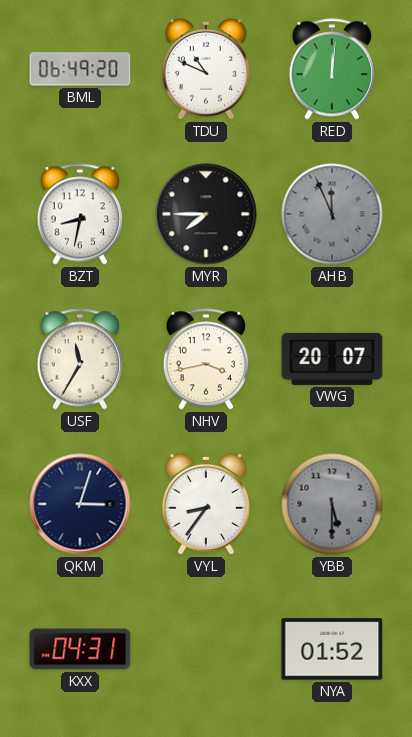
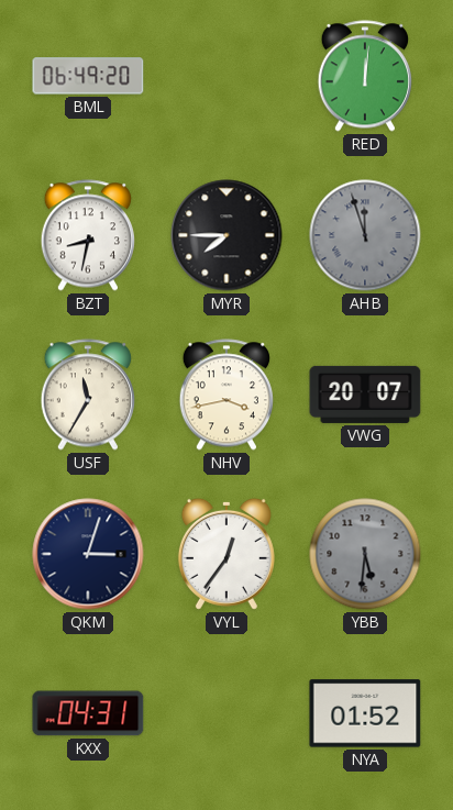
TDU: 10:49 -> none (206, 69)
AHB: 11:56 -> 11:57 (365, 235)
VYL: 8:36 -> 12:36 (226, 554)
YBB: 5:30 -> 5:31 (365, 554)
